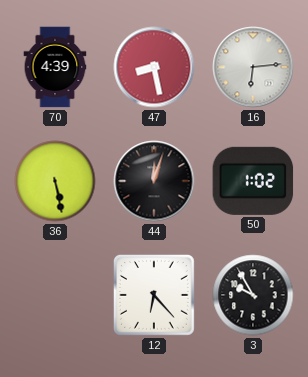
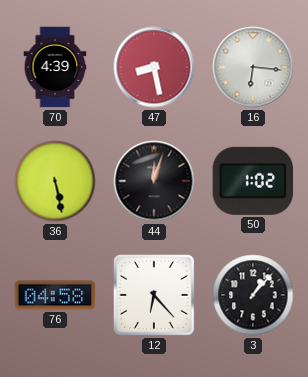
16: 6:14 -> 6:16 (253, 67)
76: none -> 04:58 (55, 295)
3: 9:55 -> 1:07 (253, 295)
